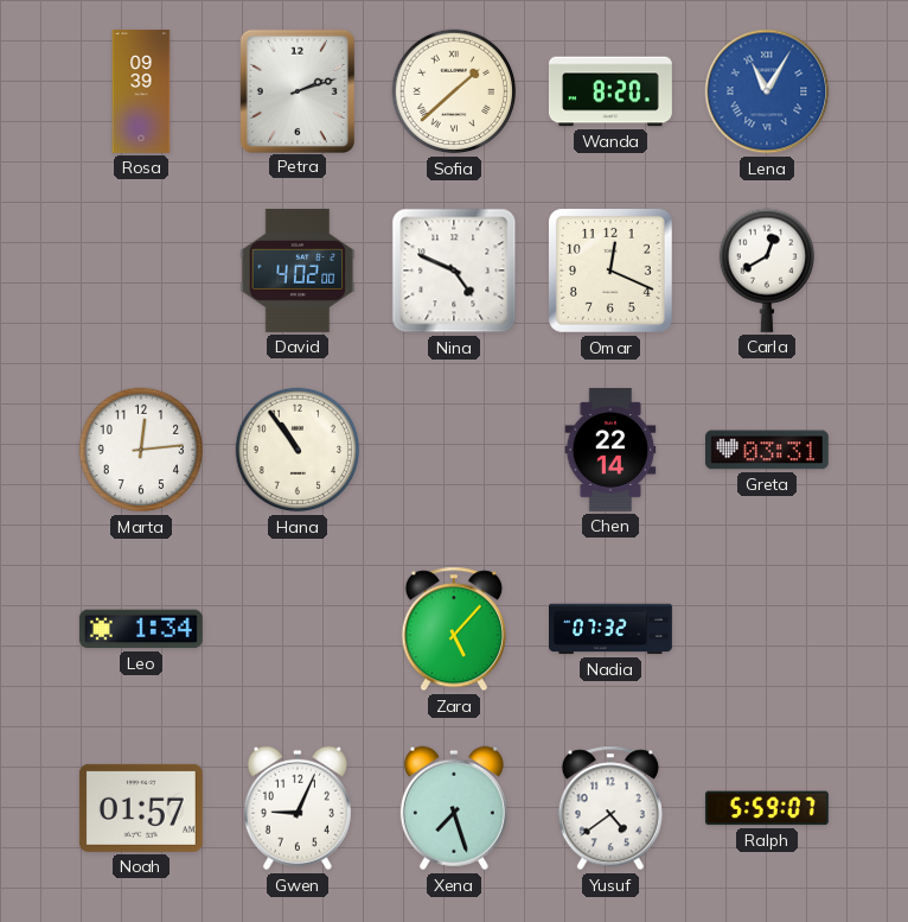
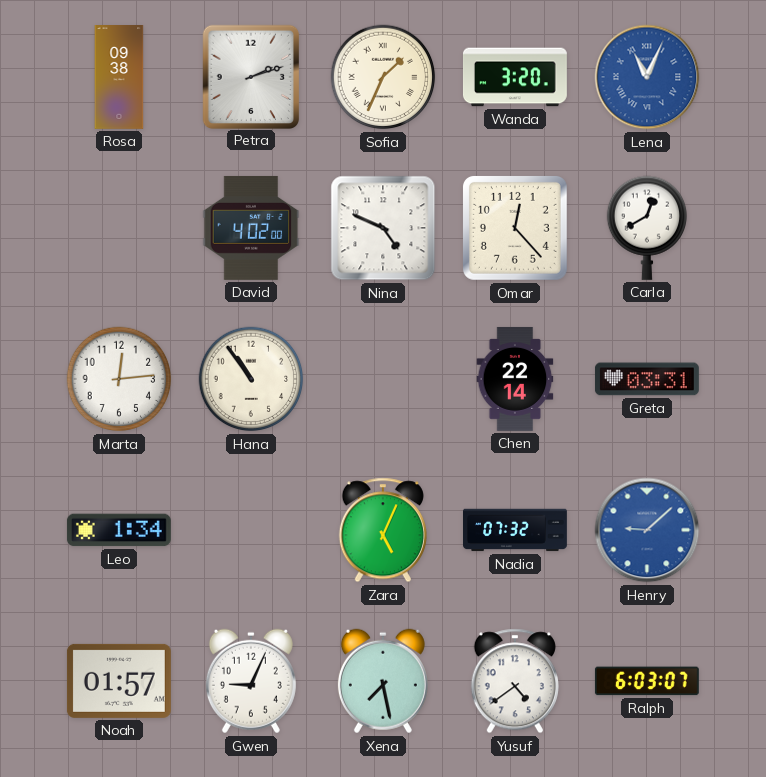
Rosa: 09:39 -> 09:38 (119, 78)
Sofia: 1:38 -> 1:34 (383, 77)
Wanda: 8:20 -> 3:20 (515, 77)
Lena: 11:05 -> 11:04 (647, 77)
Omar: 12:19 -> 12:23 (515, 228)
Zara: 5:07 -> 5:04 (383, 530)
Henry: none -> 9:08 (647, 530)
Xena: 7:27 -> 7:28 (383, 681)
Ralph: 5:59 -> 6:03 (647, 681)
